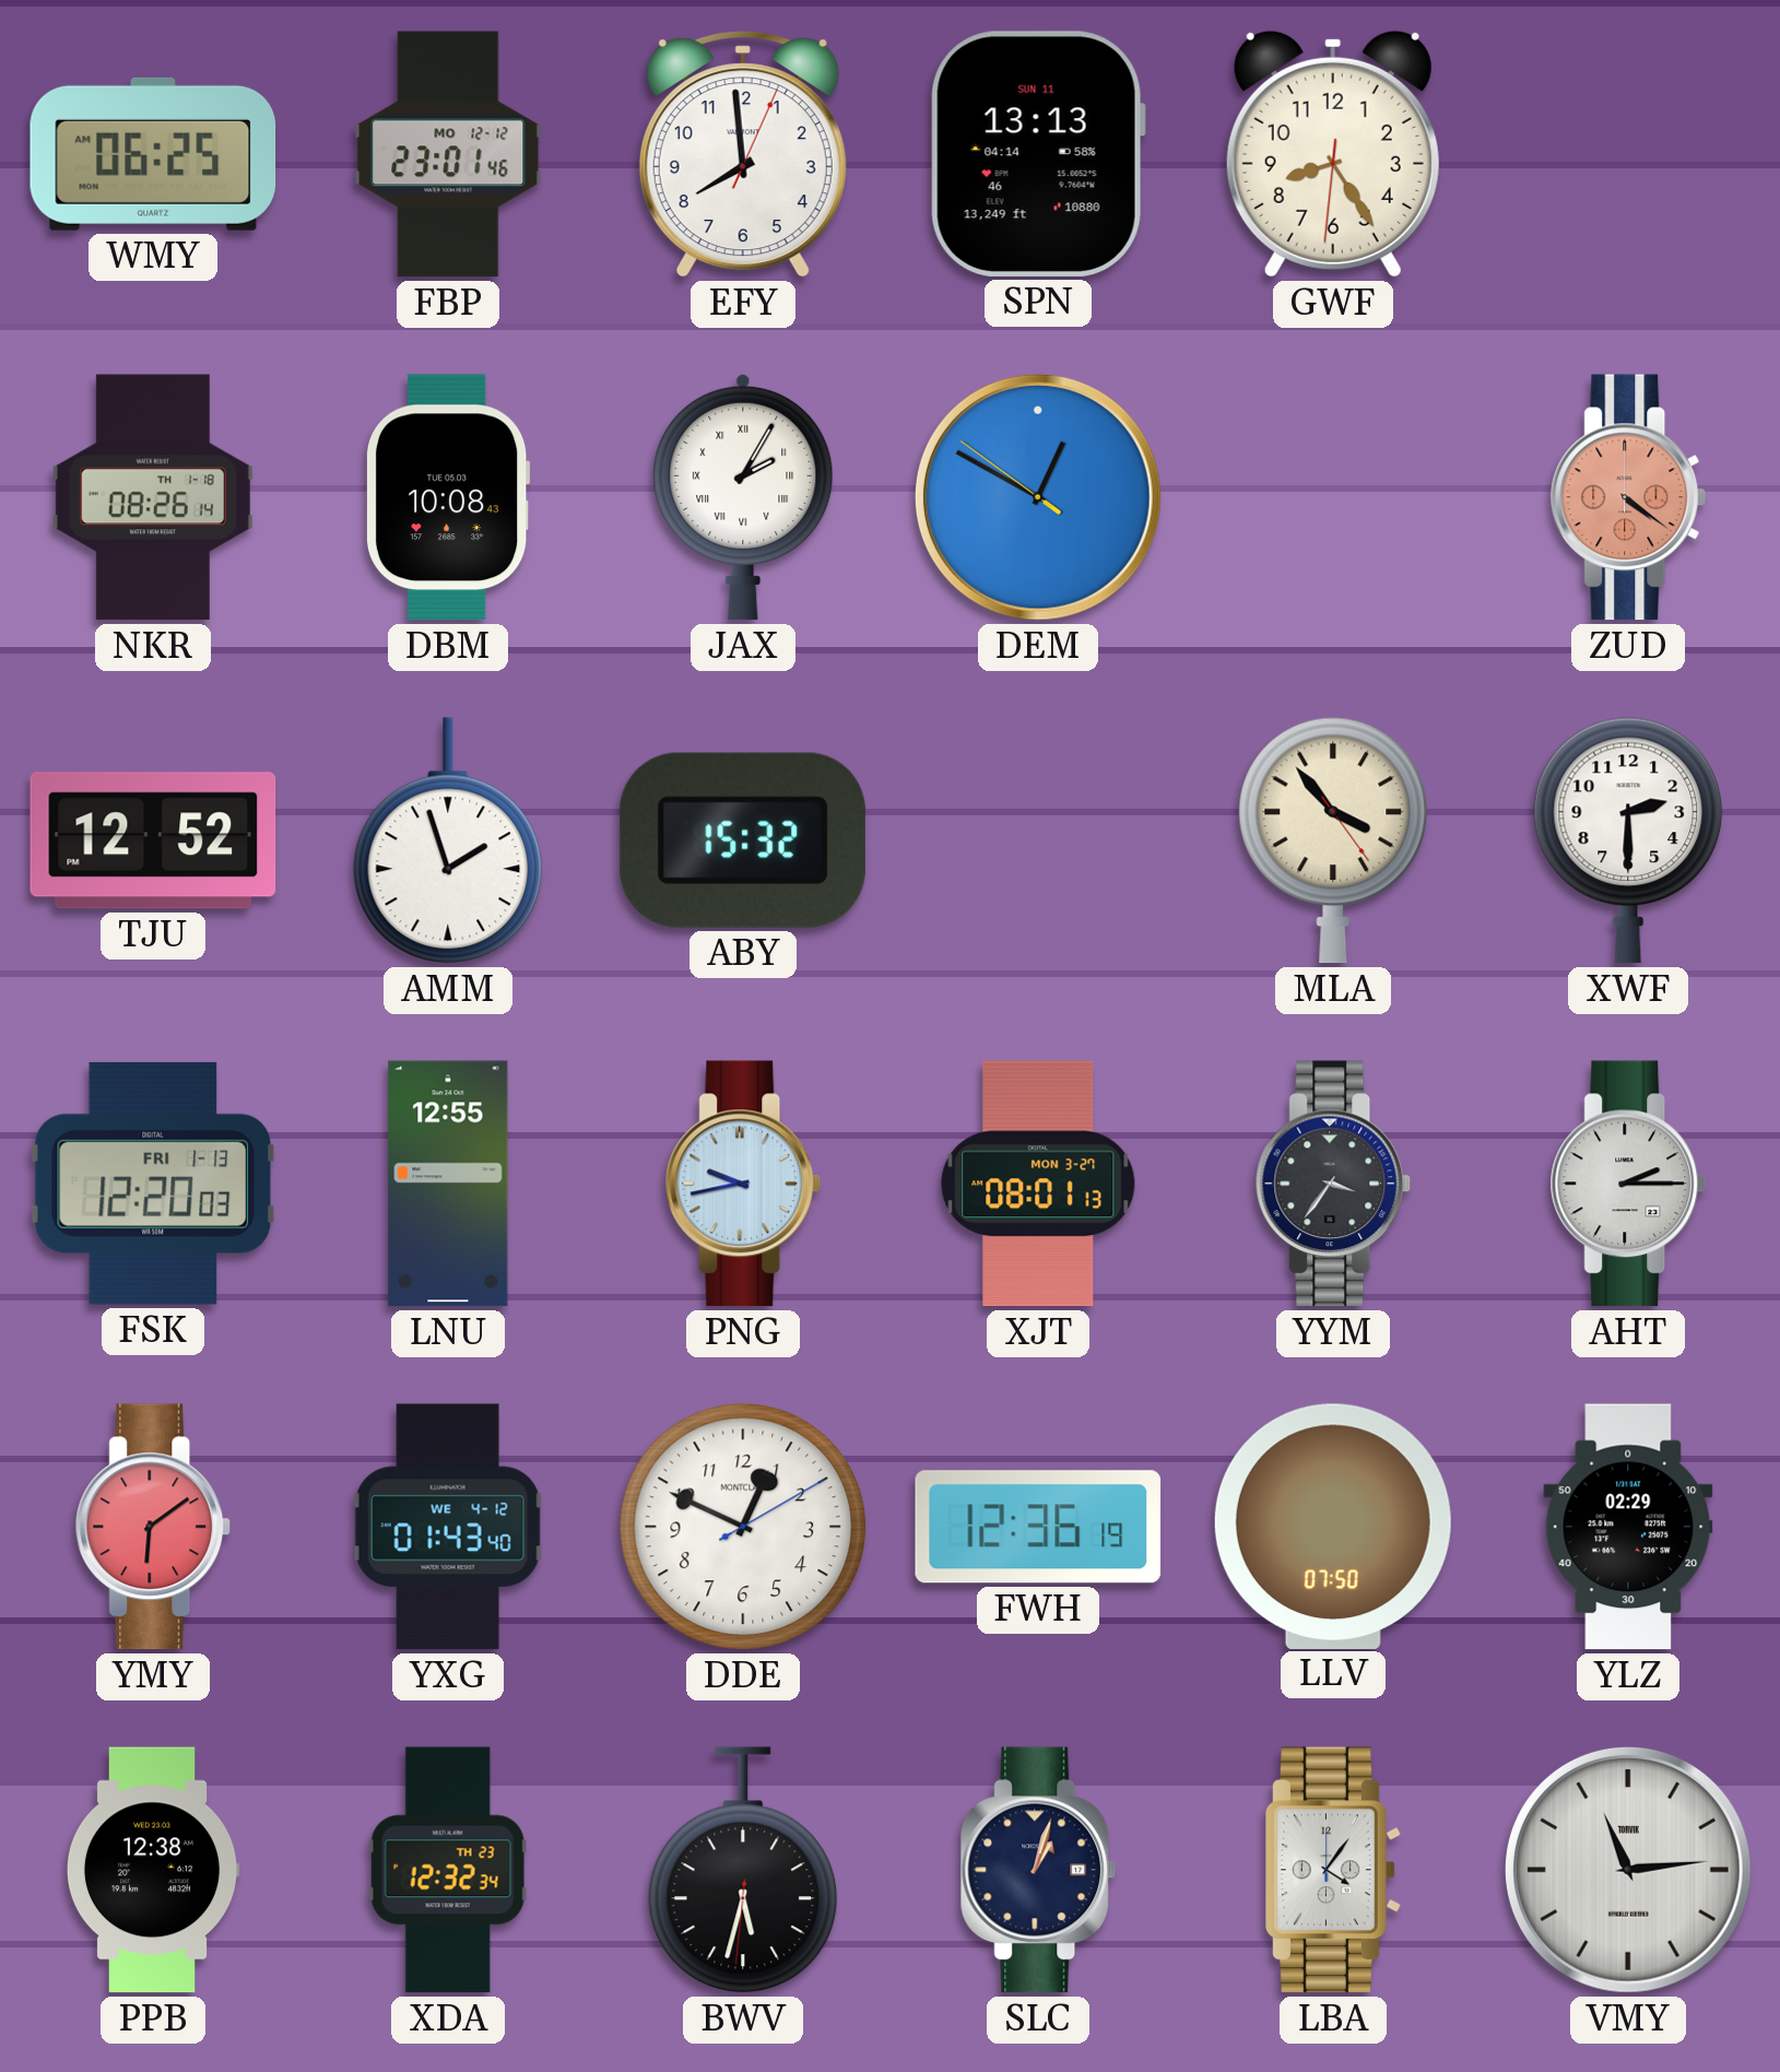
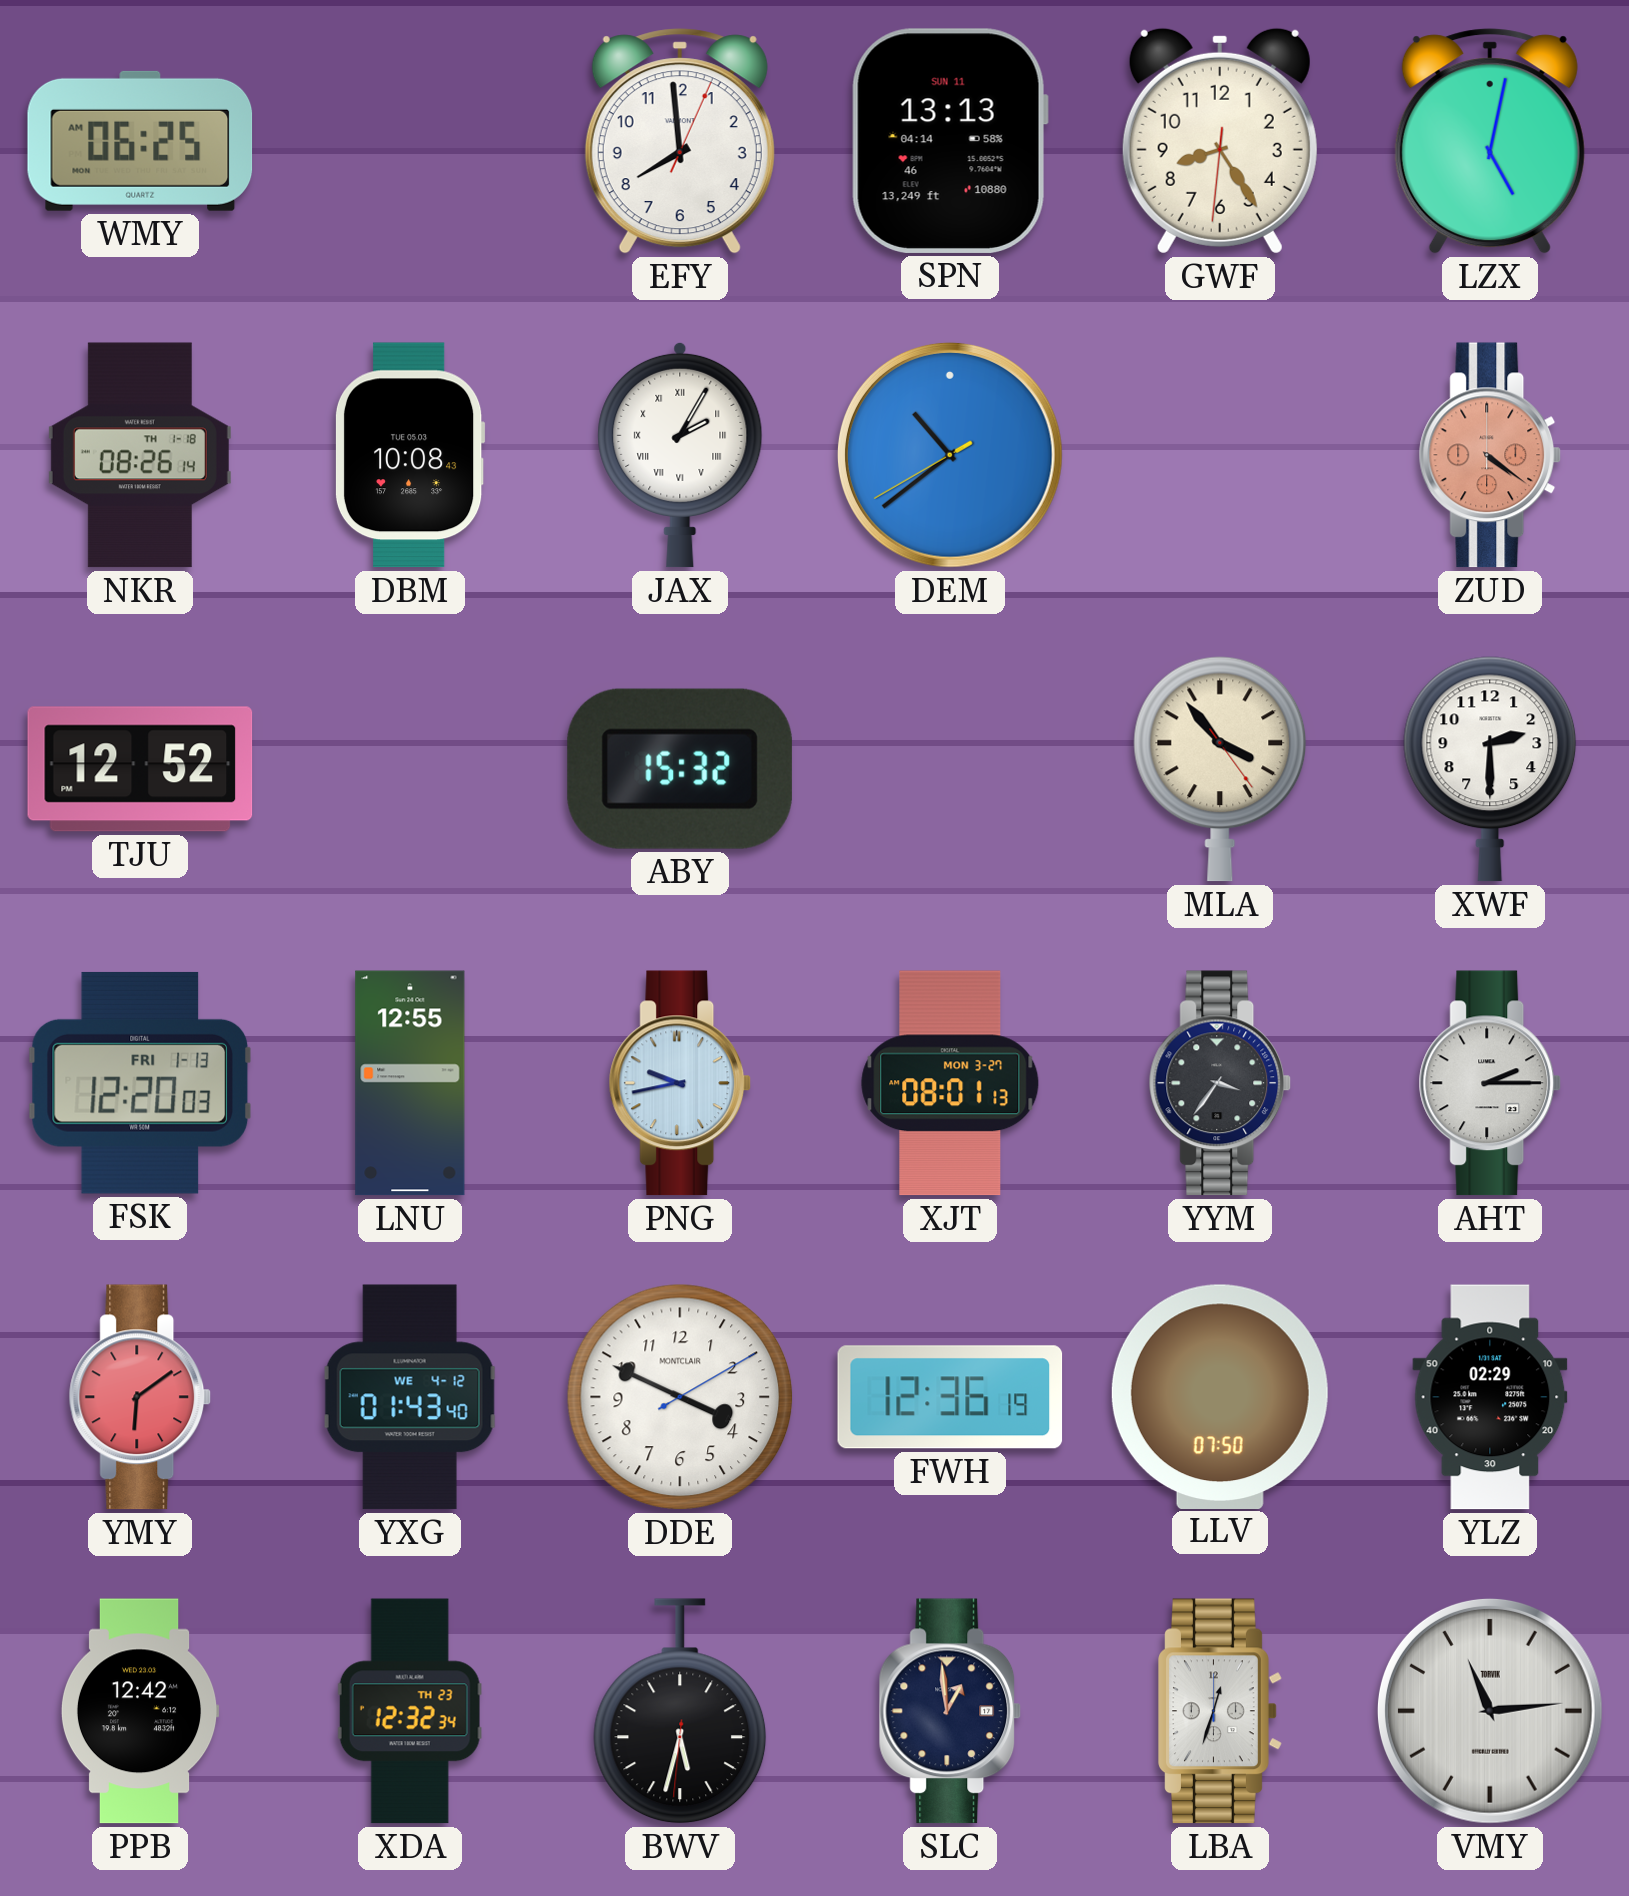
FBP: 23:01 -> none (448, 154)
LZX: none -> 5:02 (1490, 141)
DEM: 12:49 -> 10:38 (950, 455)
AMM: 1:57 -> none (448, 840)
DDE: 12:49 -> 3:49 (680, 1397)
PPB: 12:38 -> 12:42 (140, 1711)
SLC: 1:03 -> 12:59 (950, 1711)
LBA: 4:06 -> 12:33 (1220, 1711)
